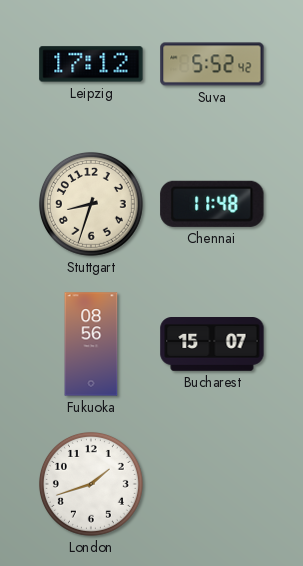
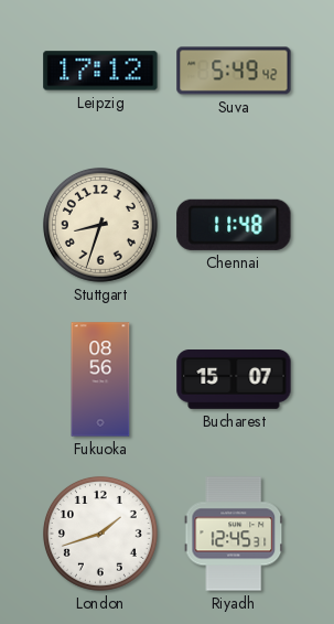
Suva: 5:52 -> 5:49 (234, 71)
Riyadh: none -> 12:45 (234, 534)
